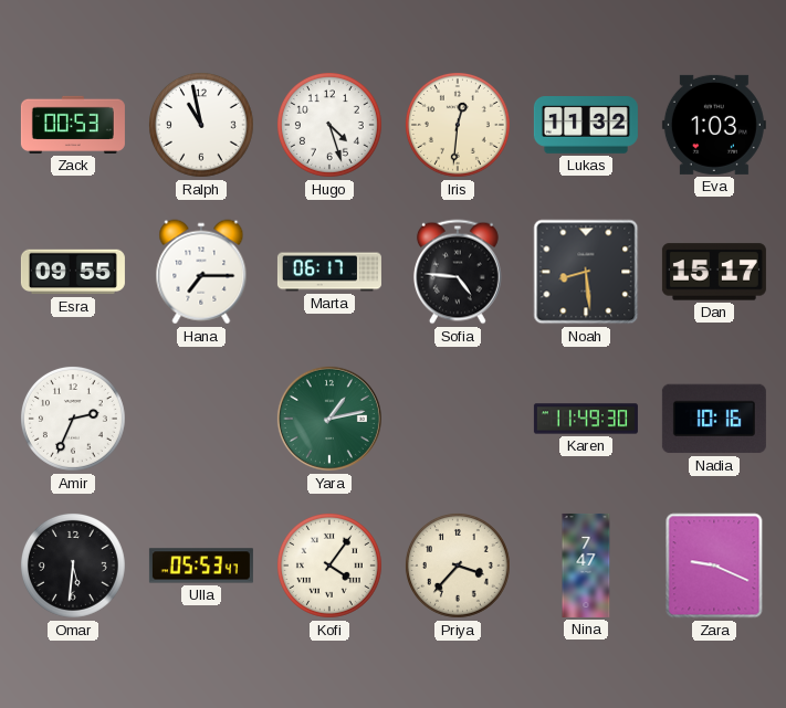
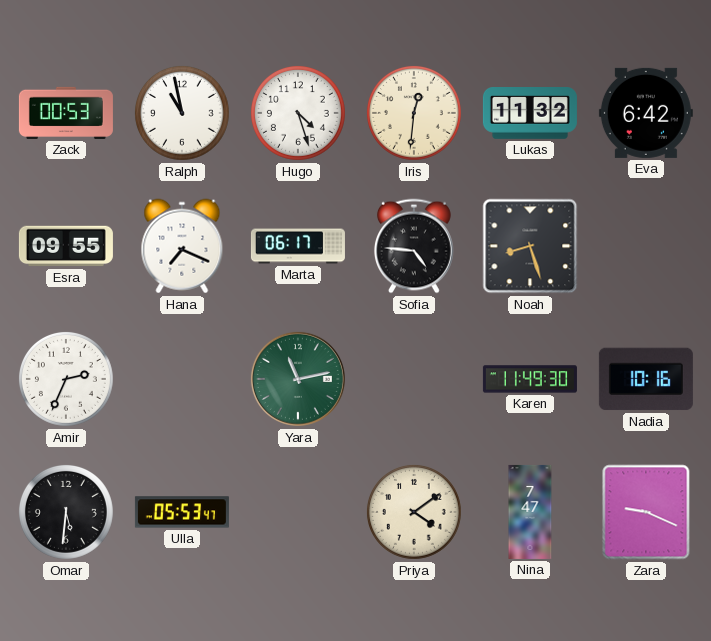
Eva: 1:03 -> 6:42 (646, 113)
Hana: 7:15 -> 7:19 (182, 246)
Noah: 8:29 -> 8:27 (530, 246)
Dan: 15:17 -> none (714, 272)
Yara: 1:13 -> 11:13 (298, 379)
Kofi: 4:06 -> none (329, 566)
Priya: 3:37 -> 4:09 (414, 512)
